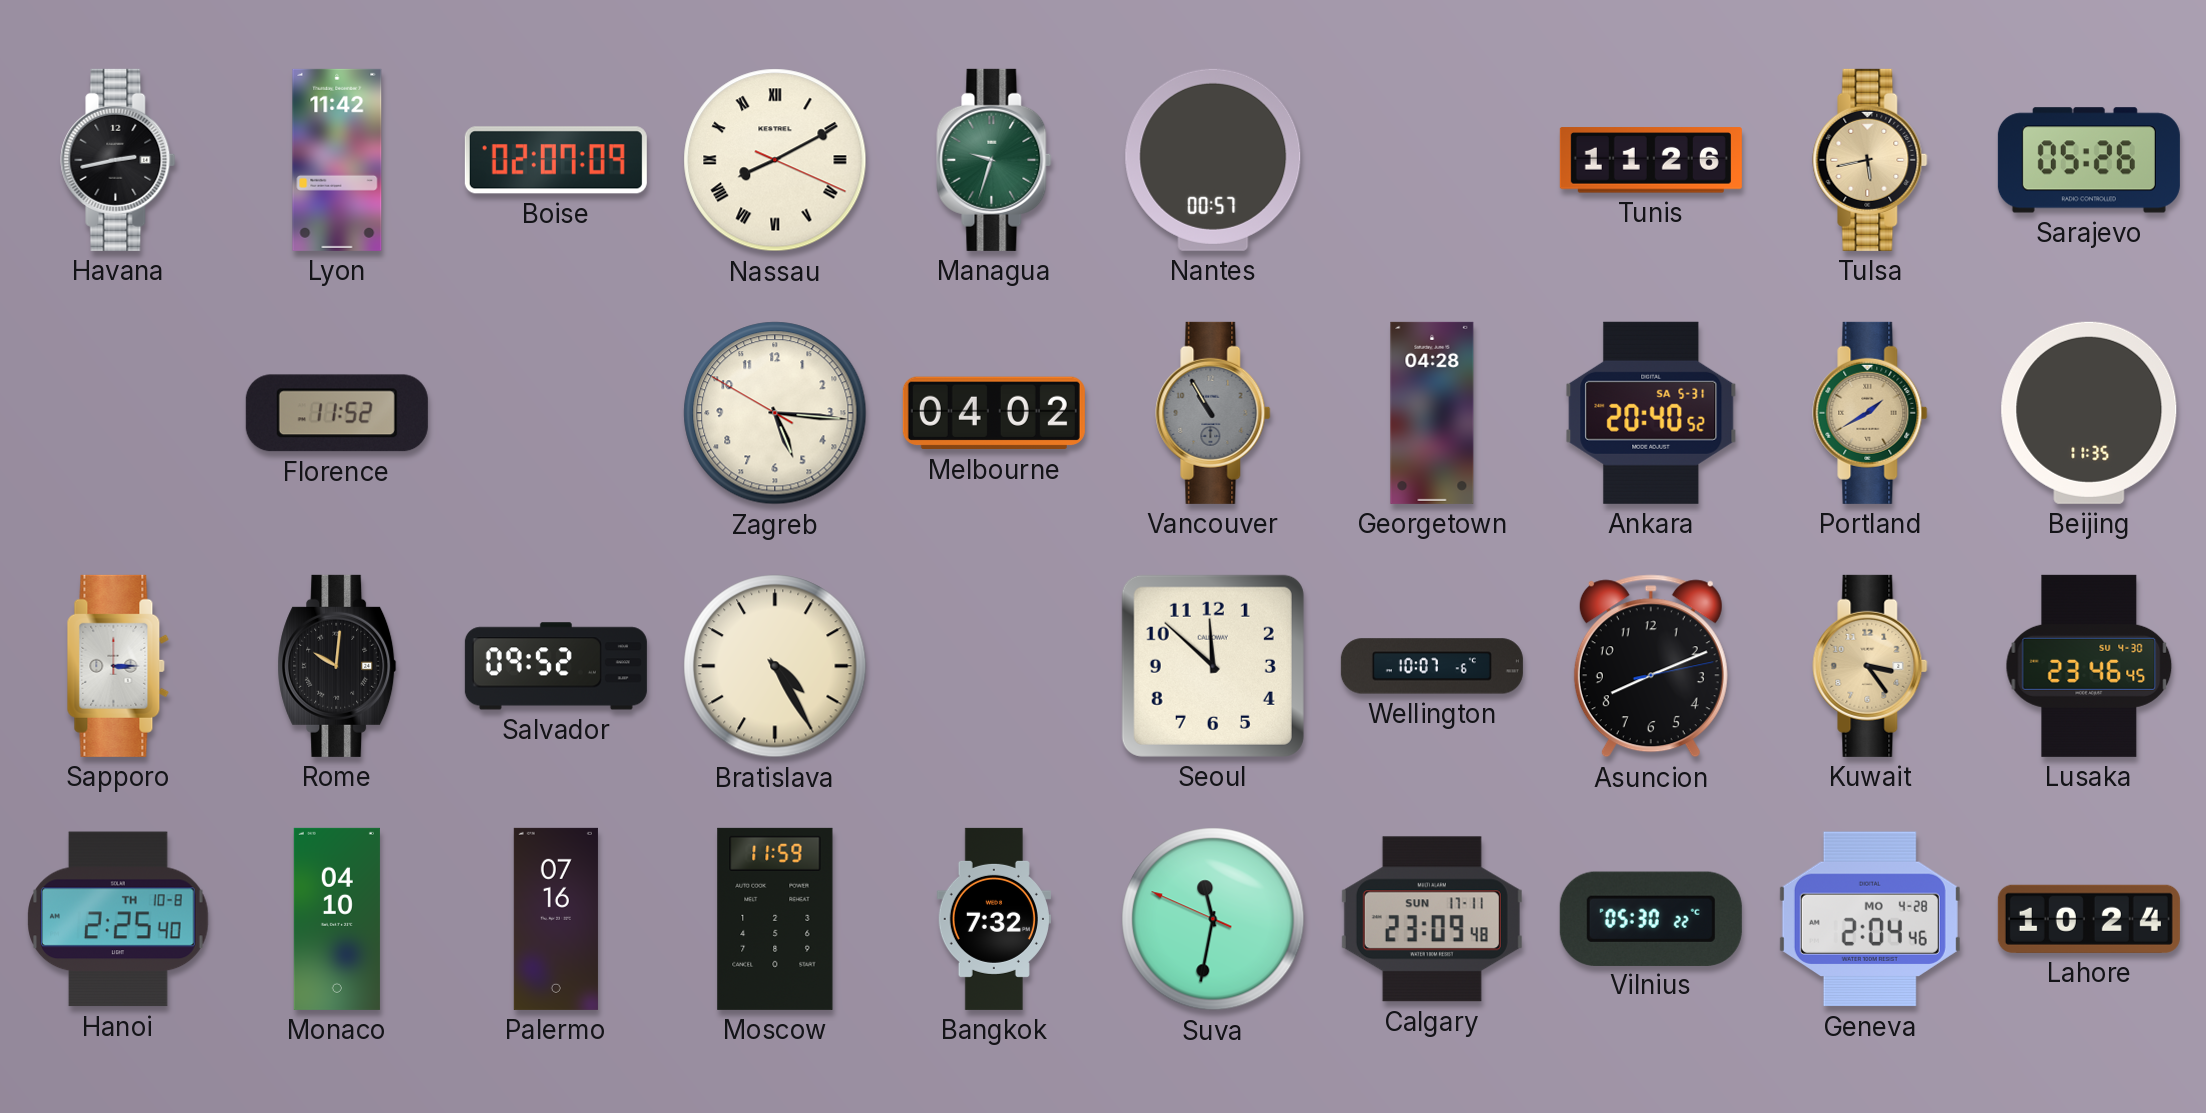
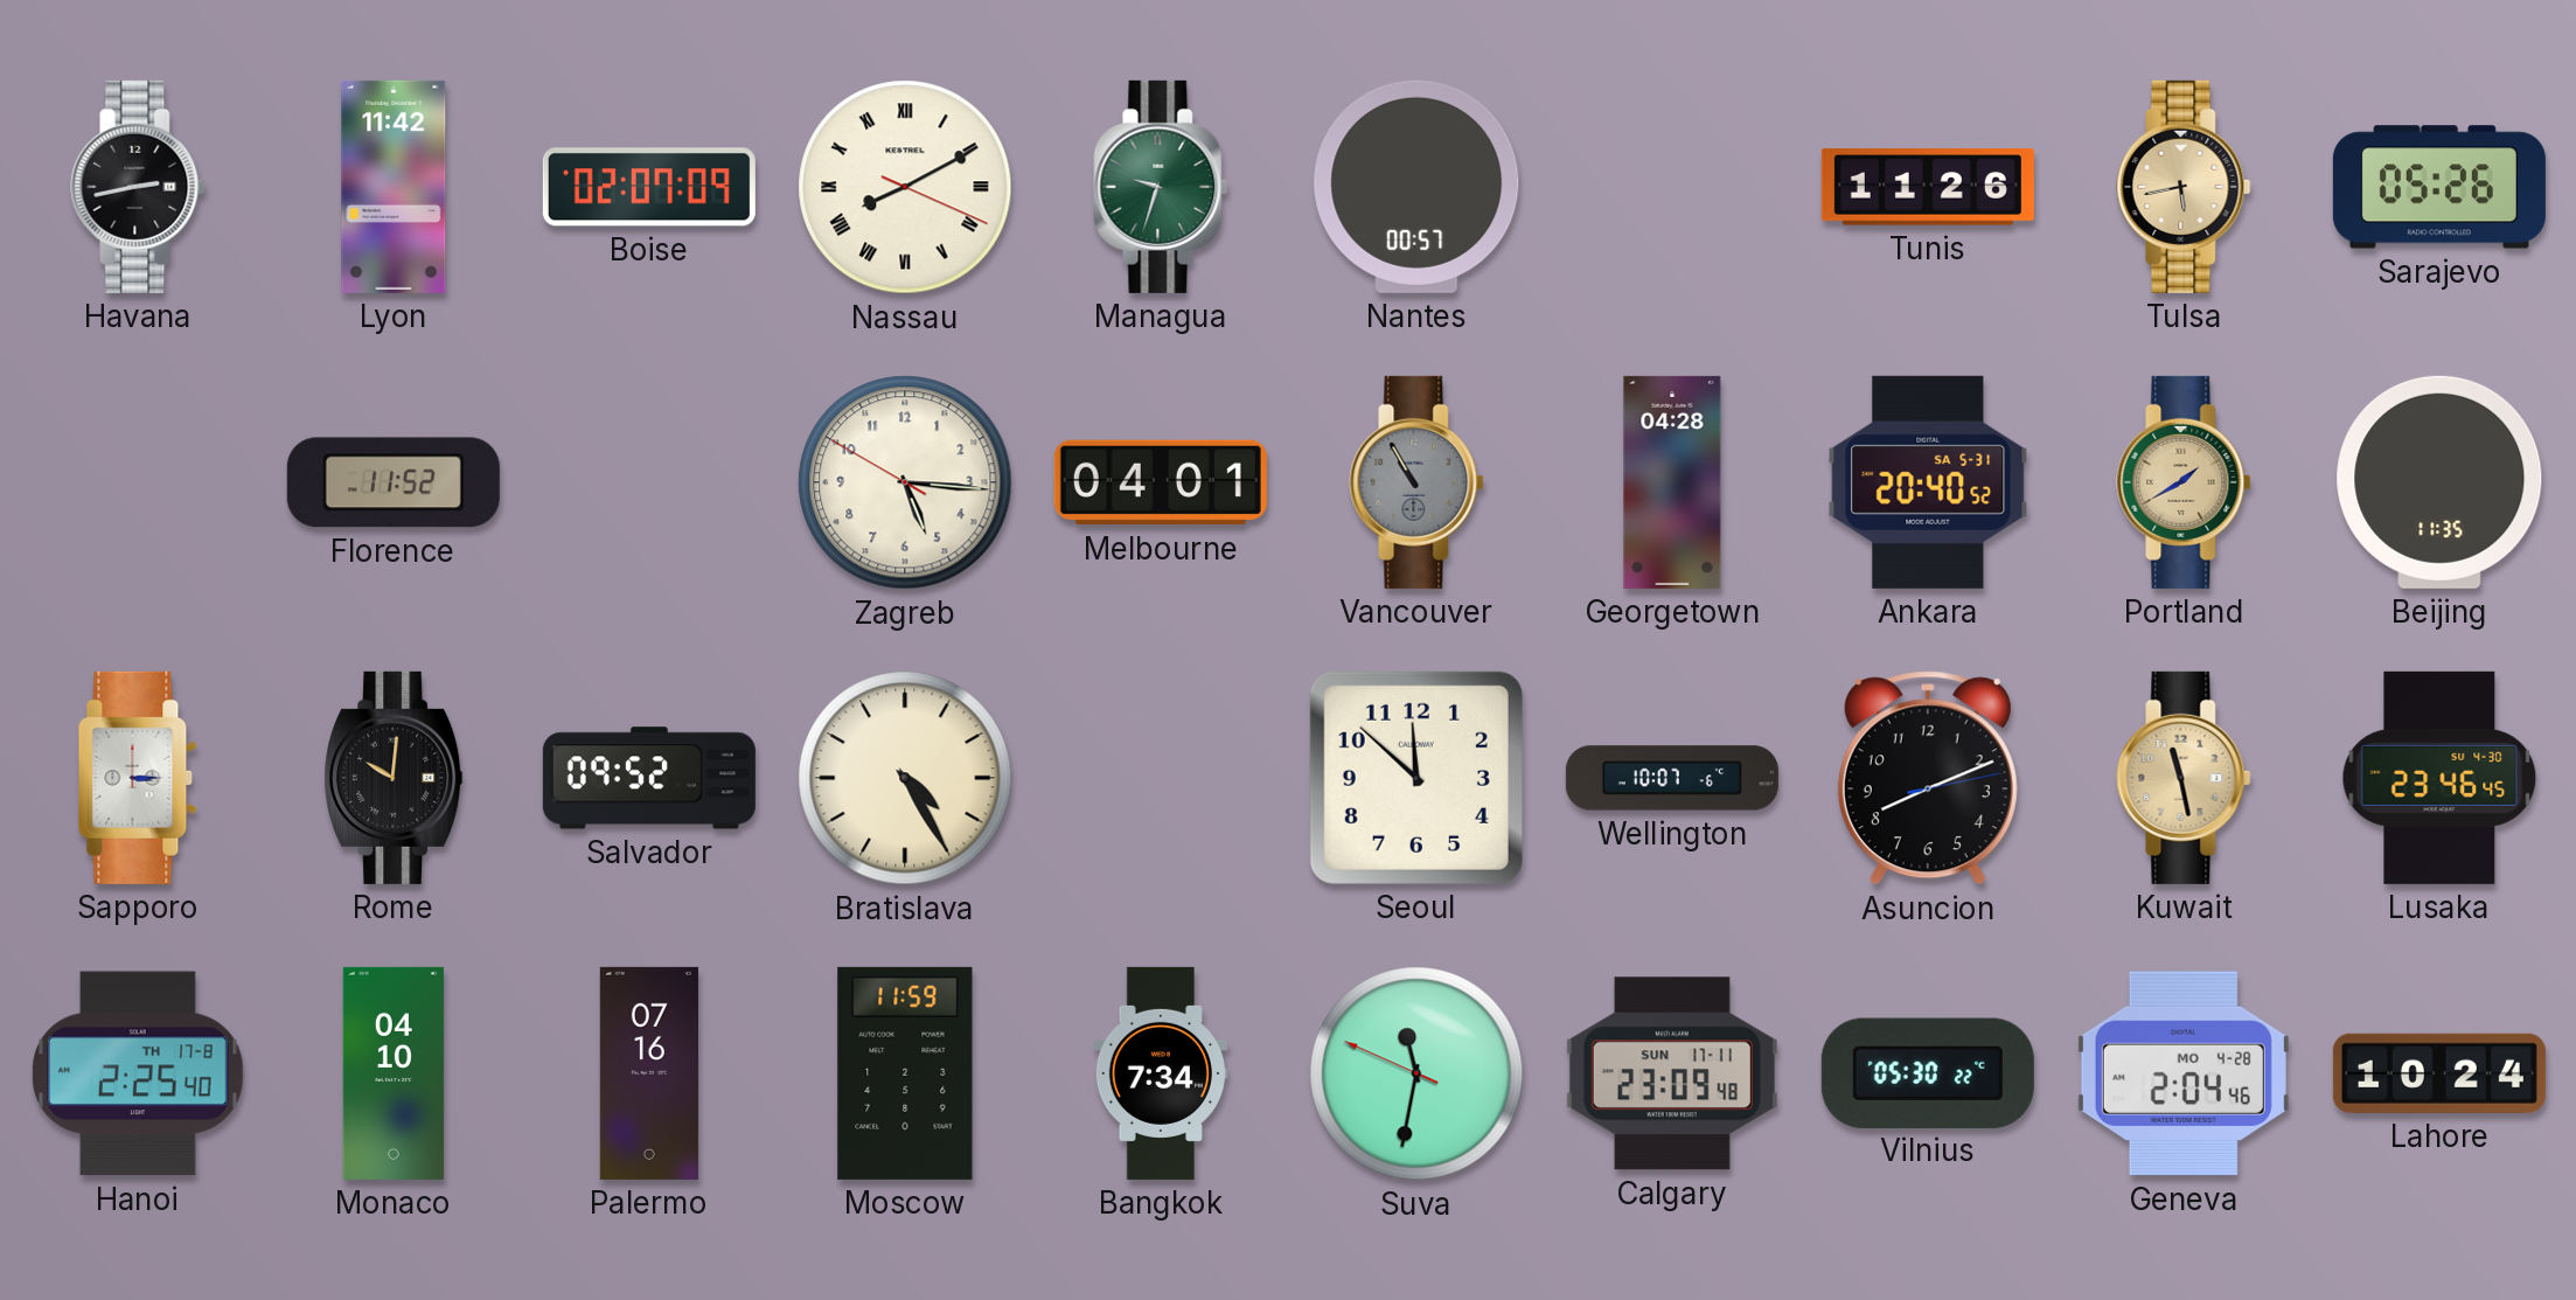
Melbourne: 04:02 -> 04:01 (1161, 482)
Kuwait: 3:24 -> 11:28 (2184, 778)
Hanoi date: TH 10-8 -> TH 17-8 (138, 1073)
Bangkok: 7:32 -> 7:34 (1161, 1073)
